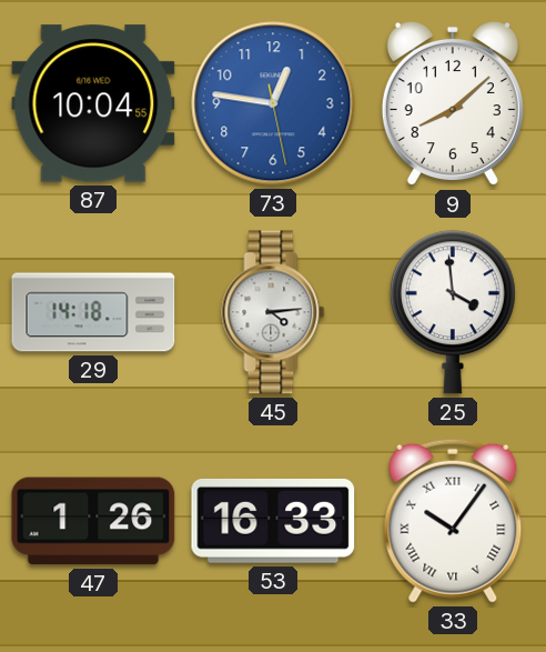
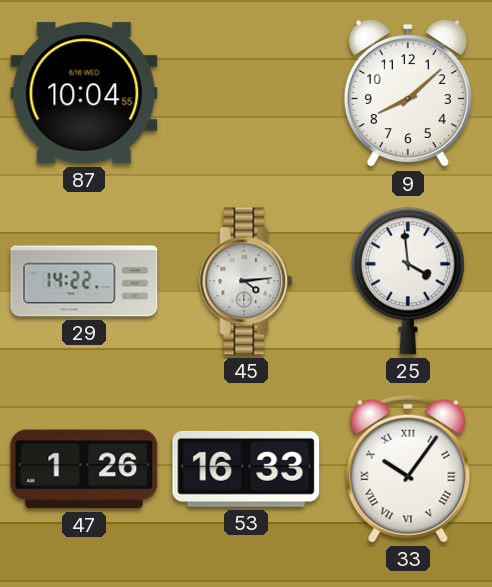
73: 12:46 -> none (273, 103)
29: 14:18 -> 14:22 (84, 281)
